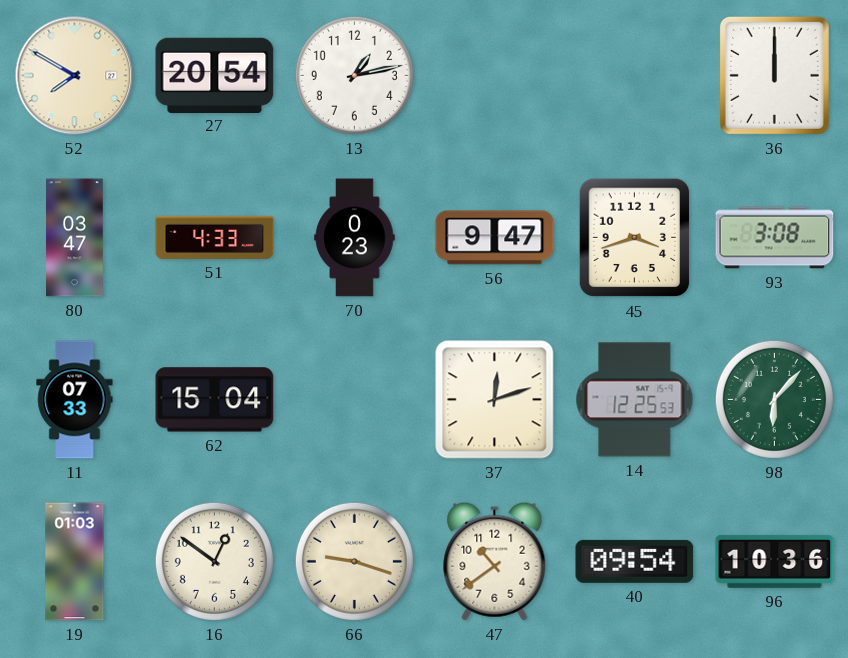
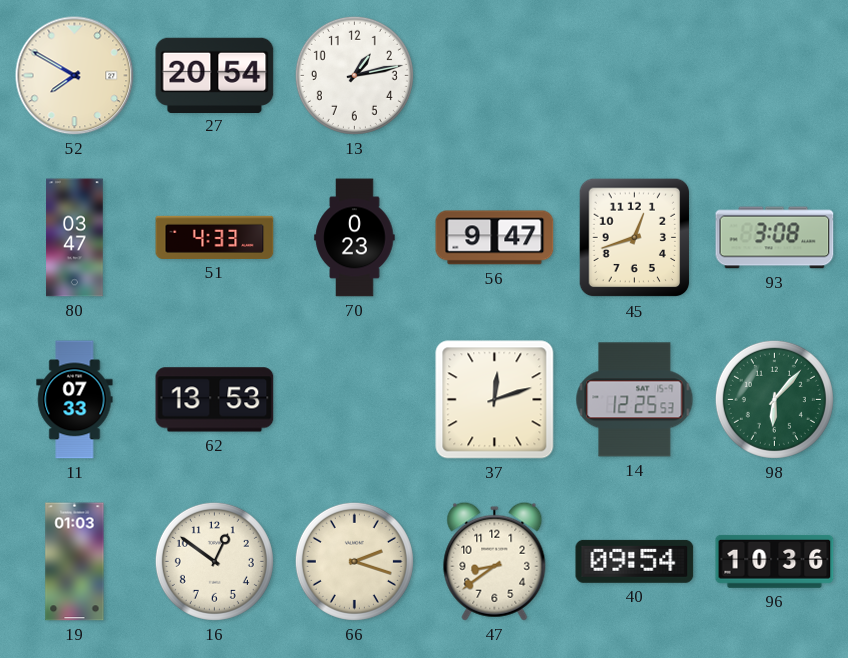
36: 12:00 -> none (774, 75)
45: 3:42 -> 12:42 (635, 238)
62: 15:04 -> 13:53 (215, 400)
66: 9:18 -> 2:18 (354, 561)
47: 10:39 -> 8:39 (495, 561)
